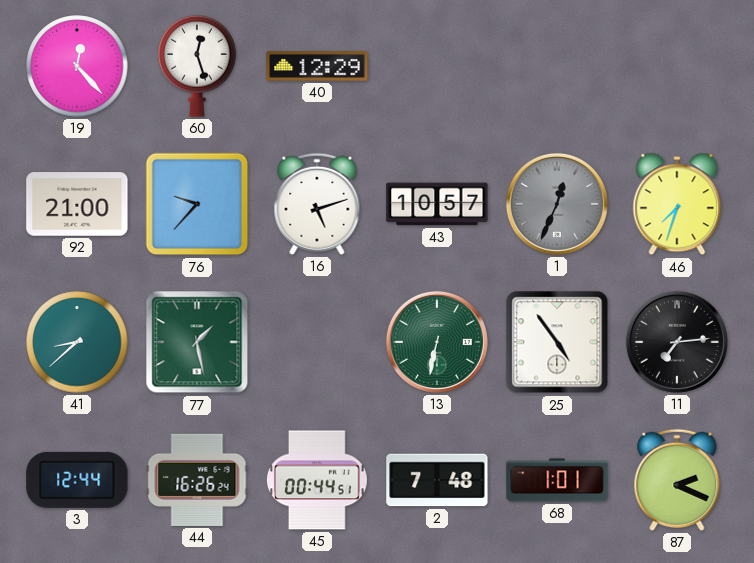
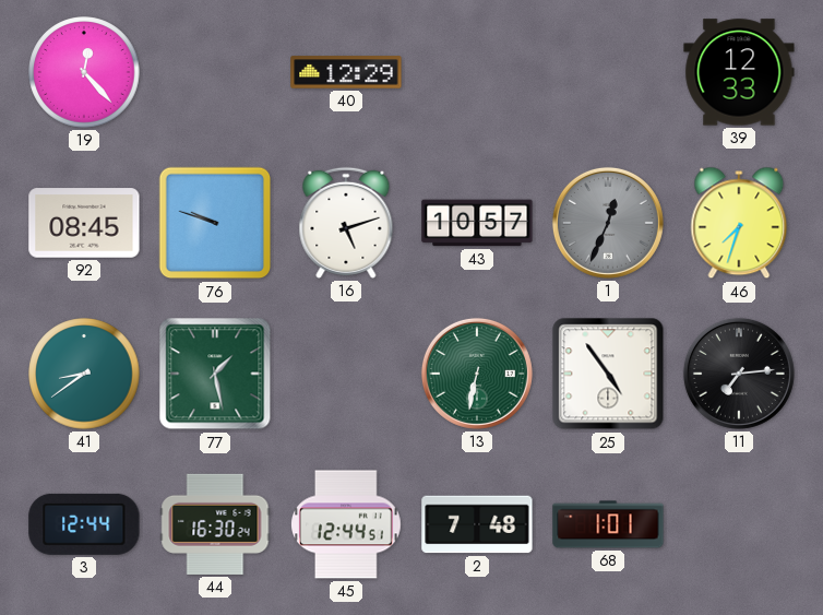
60: 12:27 -> none (197, 66)
39: none -> 12:33 (739, 72)
92: 21:00 -> 08:45 (84, 223)
76: 9:37 -> 9:48 (215, 223)
41: 8:38 -> 8:39 (84, 374)
44: 16:26 -> 16:30 (215, 524)
45: 00:44 -> 12:44 (347, 524)
87: 2:19 -> none (677, 480)
